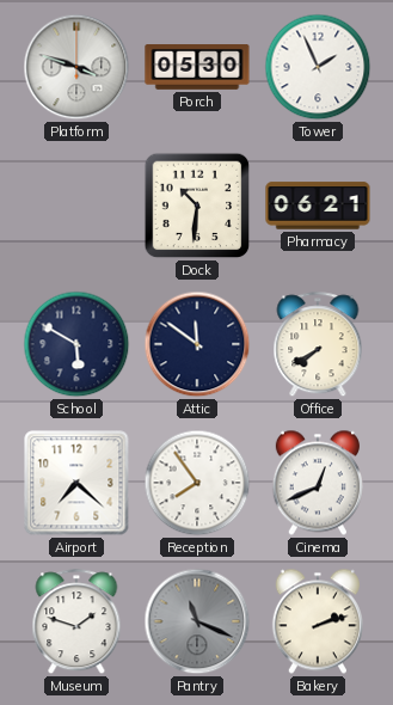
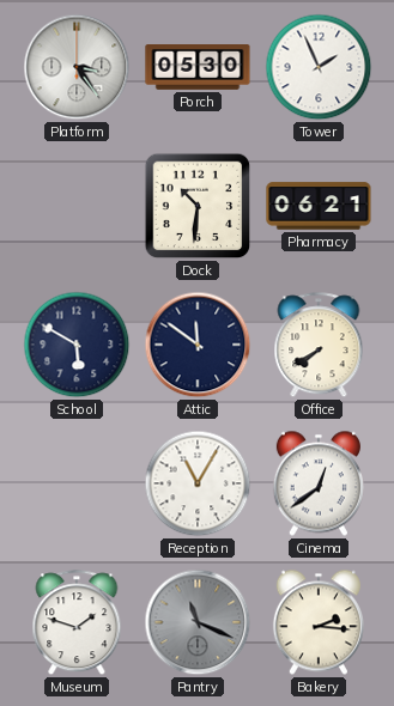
Platform: 3:48 -> 3:24 (77, 67)
Airport: 7:22 -> none (76, 483)
Reception: 7:54 -> 11:05 (198, 483)
Cinema: 12:41 -> 12:39 (319, 483)
Bakery: 2:12 -> 2:16 (319, 622)
